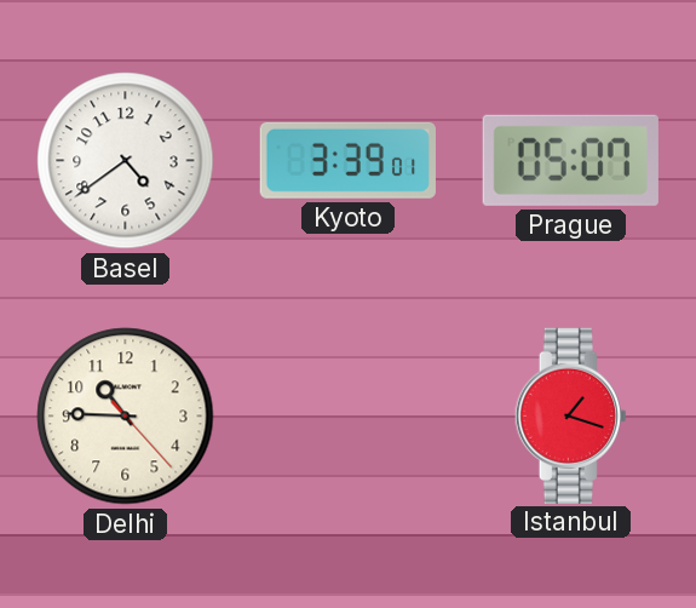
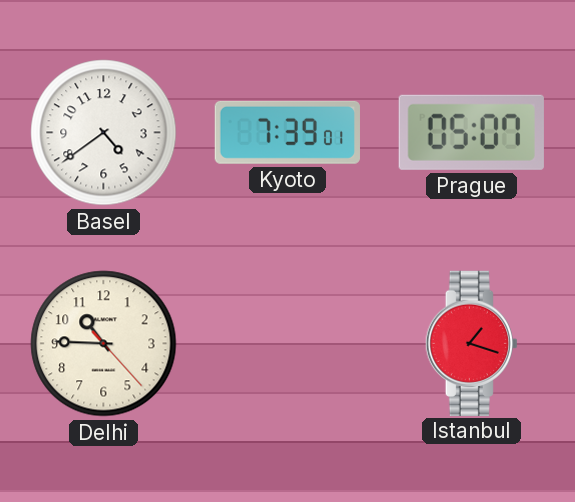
Kyoto: 3:39 -> 7:39 (287, 132)
